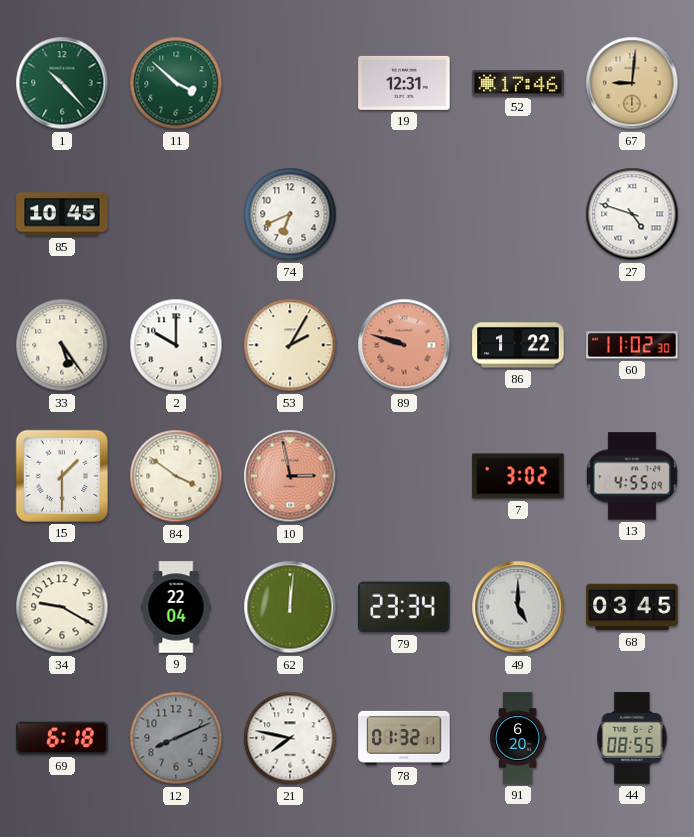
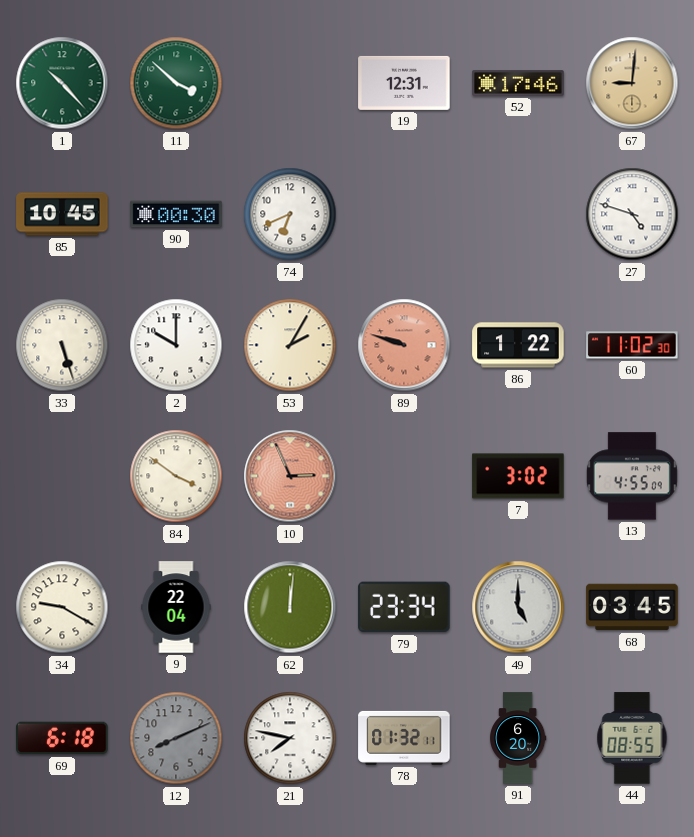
90: none -> 00:30 (176, 214)
33: 5:24 -> 5:27 (62, 345)
15: 1:30 -> none (62, 476)
10: 2:58 -> 2:56 (290, 476)
